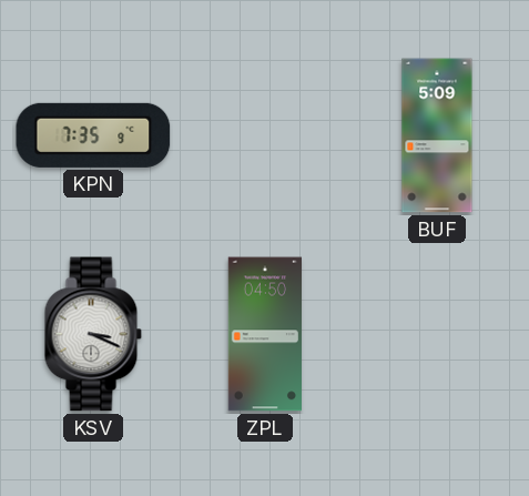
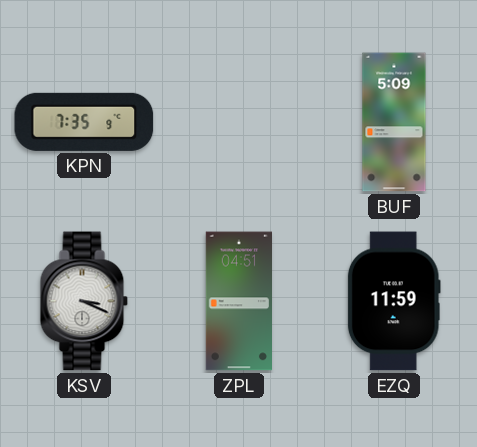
ZPL: 04:50 -> 04:51 (238, 301)
EZQ: none -> 11:59 (394, 301)
